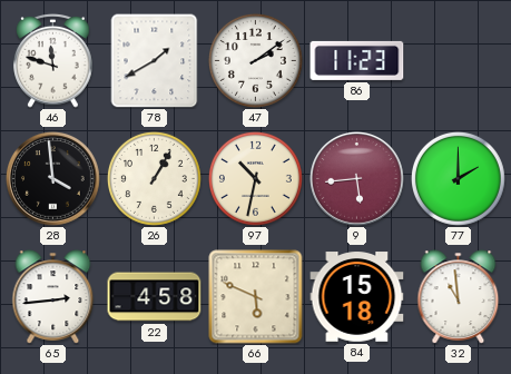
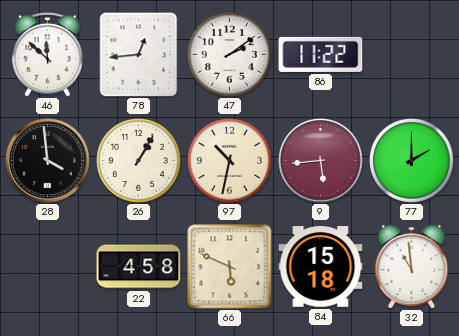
46: 11:48 -> 11:52 (48, 54)
78: 1:40 -> 12:44 (139, 54)
86: 11:23 -> 11:22 (321, 54)
65: 2:44 -> none (53, 297)
